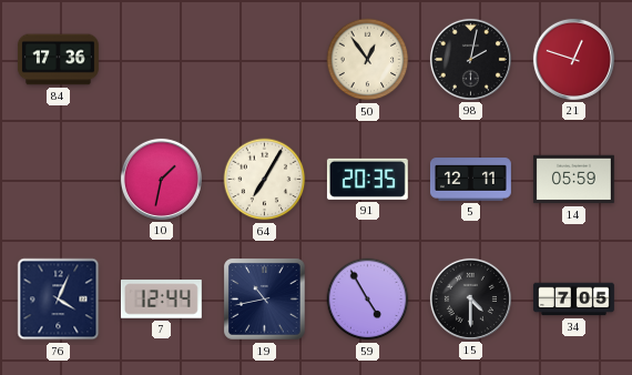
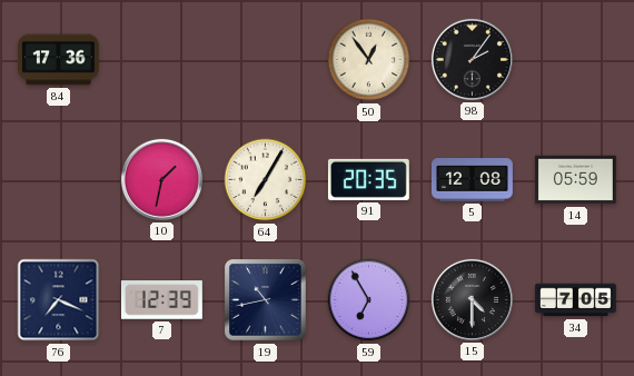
98: 2:02 -> 2:06 (472, 59)
21: 12:48 -> none (573, 59)
5: 12:11 -> 12:08 (472, 180)
76: 4:04 -> 7:19 (59, 300)
7: 12:44 -> 12:39 (161, 300)
59: 4:55 -> 6:55 (369, 300)
